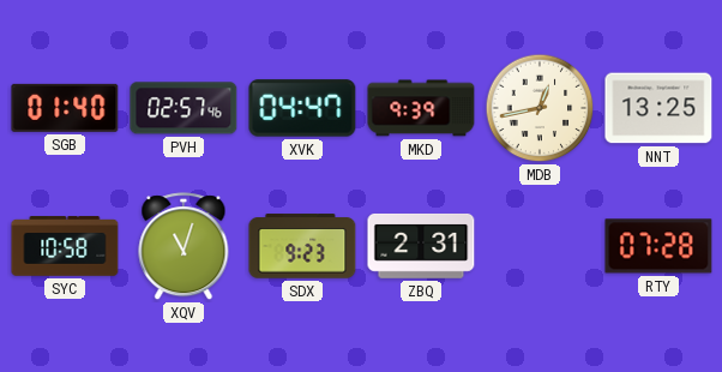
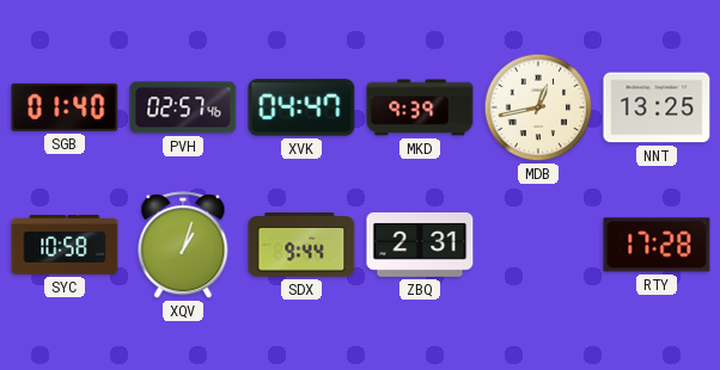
XQV: 11:03 -> 1:03 (183, 246)
SDX: 9:23 -> 9:44 (301, 245)
RTY: 07:28 -> 17:28 (657, 245)
